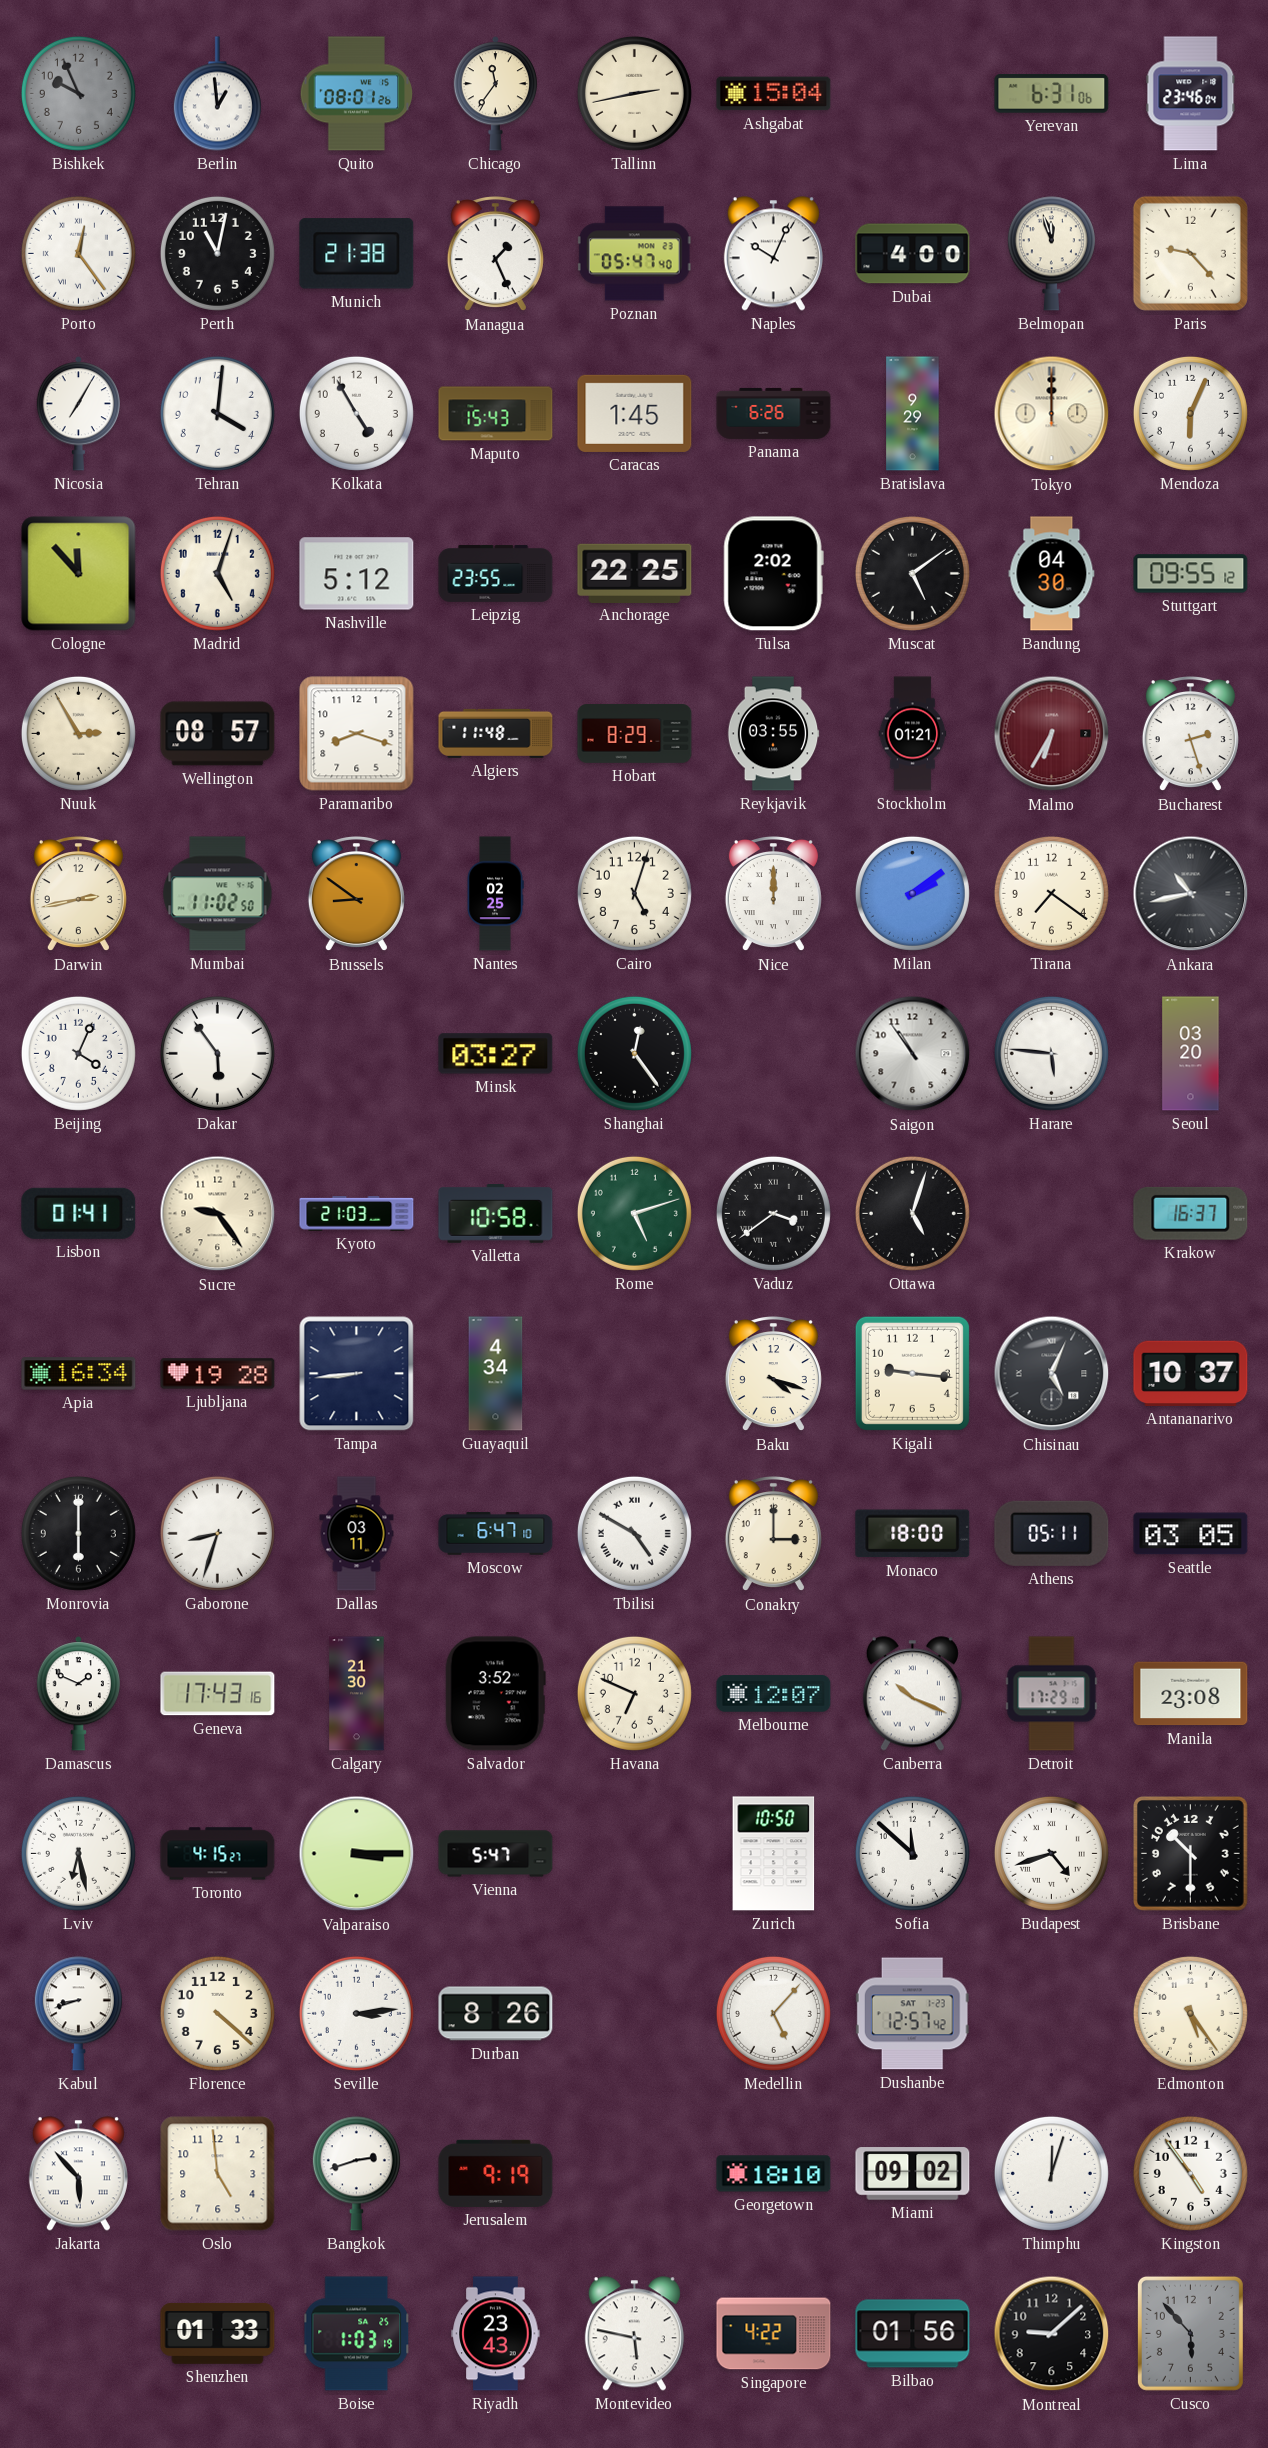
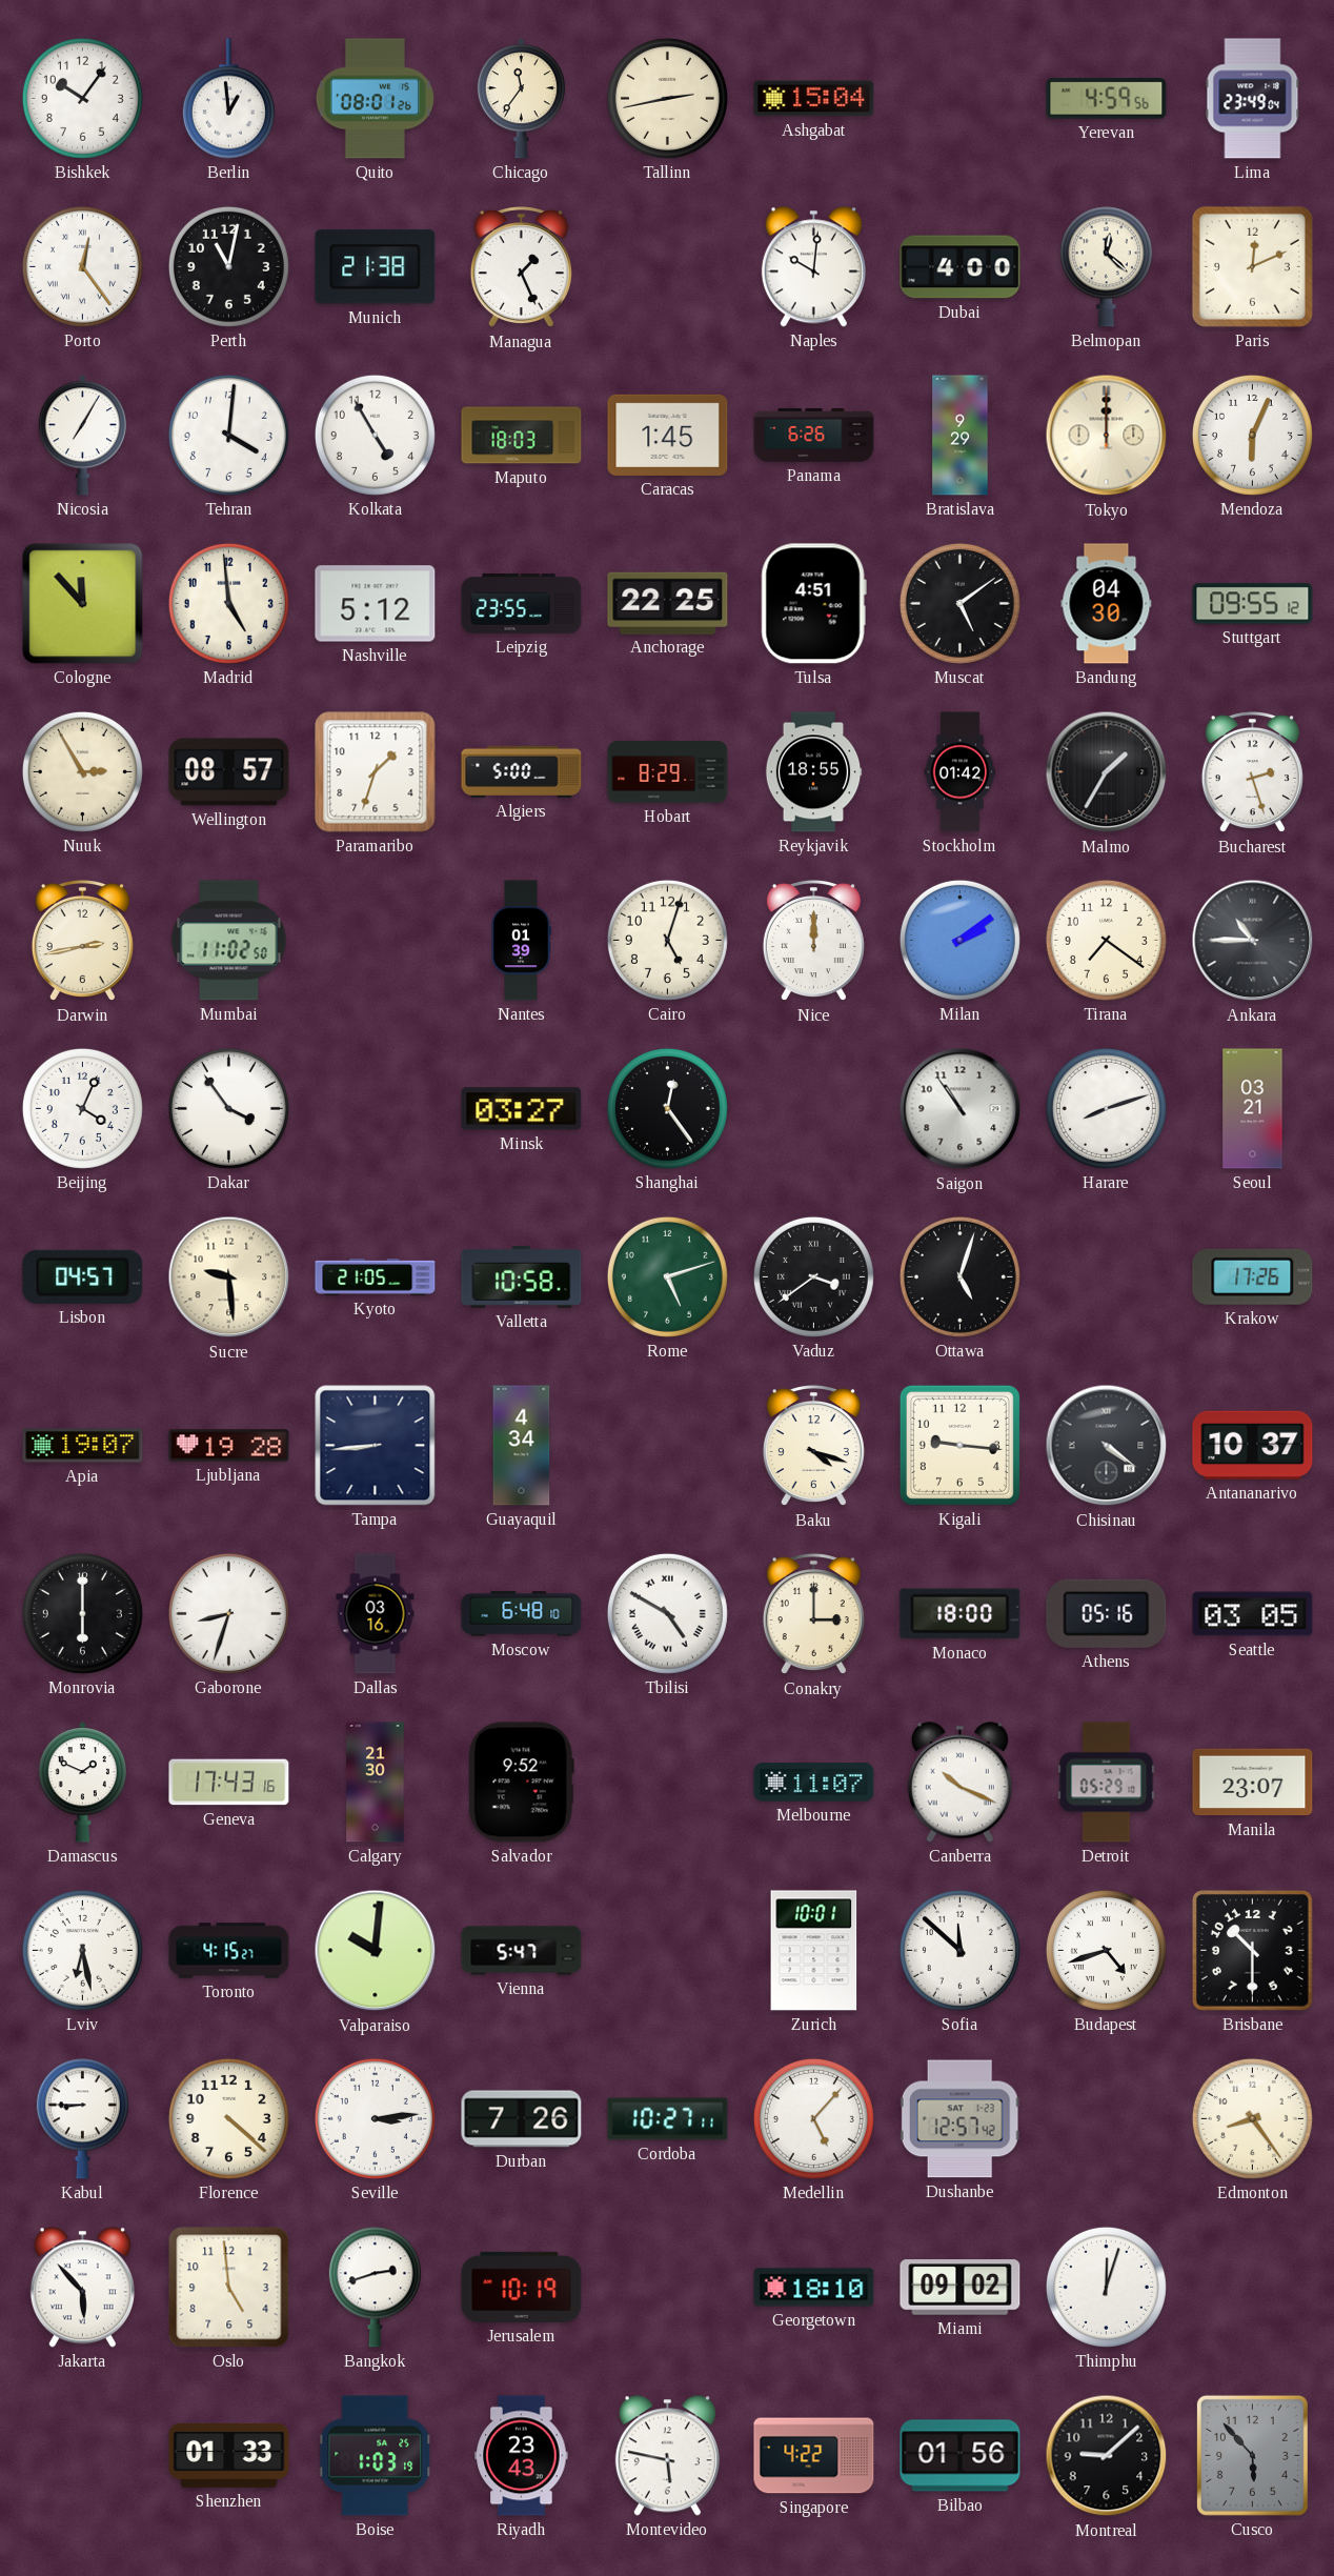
Bishkek: 9:56 -> 10:06 (82, 98)
Bishkek dial: grey -> white (82, 98)
Yerevan: 6:31 -> 4:59 (1107, 99)
Lima: 23:46 -> 23:49 (1253, 99)
Poznan: 05:47 -> none (634, 254)
Naples: 10:04 -> 10:01 (813, 267)
Belmopan: 11:57 -> 12:22 (1106, 267)
Paris: 9:23 -> 12:11 (1252, 266)
Maputo: 15:43 -> 18:03 (522, 436)
Madrid: 5:03 -> 4:59 (228, 603)
Tulsa: 2:02 -> 4:51 (813, 604)
Paramaribo: 8:18 -> 1:33 (376, 772)
Algiers: 11:48 -> 5:00 (522, 771)
Reykjavik: 03:55 -> 18:55 (813, 772)
Stockholm: 01:21 -> 01:42 (961, 772)
Malmo: 6:35 -> 1:35 (1107, 772)
Malmo dial: burgundy -> black (1107, 772)
Brussels: 8:51 -> none (356, 895)
Nantes: 02:25 -> 01:39 (521, 941)
Ankara: 10:43 -> 10:45 (1253, 941)
Dakar: 5:54 -> 3:54 (228, 1108)
Harare: 5:46 -> 8:12 (1106, 1108)
Seoul: 03:20 -> 03:21 (1253, 1109)
Lisbon: 01:41 -> 04:57 (83, 1276)
Sucre: 9:24 -> 9:29 (229, 1277)
Kyoto: 21:03 -> 21:05 (376, 1277)
Krakow: 16:37 -> 17:26 (1253, 1276)
Apia: 16:34 -> 19:07 (83, 1446)
Chisinau: 5:04 -> 4:21 (1107, 1446)
Dallas: 03:11 -> 03:16 (376, 1614)
Moscow: 6:47 -> 6:48 (522, 1614)
Athens: 05:11 -> 05:16 (1107, 1613)
Salvador: 3:52 -> 9:52 (521, 1783)
Havana: 6:49 -> none (634, 1693)
Melbourne: 12:07 -> 11:07 (814, 1783)
Detroit: 17:29 -> 05:29 (1107, 1783)
Manila: 23:08 -> 23:07 (1253, 1783)
Valparaiso: 3:15 -> 10:01 (376, 1951)
Zurich: 10:50 -> 10:01 (814, 1951)
Kabul: 8:42 -> 8:45 (82, 2119)
Durban: 8:26 -> 7:26 (522, 2119)
Cordoba: none -> 10:27 (668, 2119)
Edmonton: 5:24 -> 8:24 (1252, 2118)
Jerusalem: 9:19 -> 10:19 (522, 2287)
Kingston: 4:54 -> none (1190, 2173)
